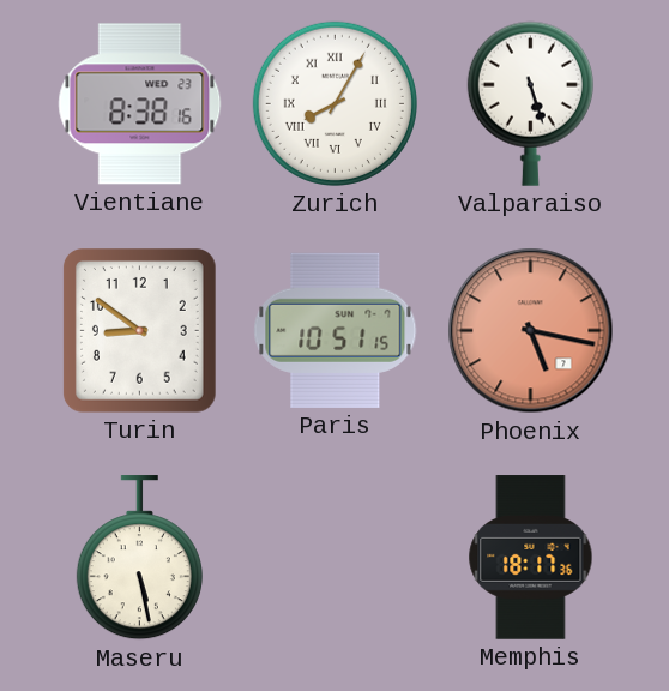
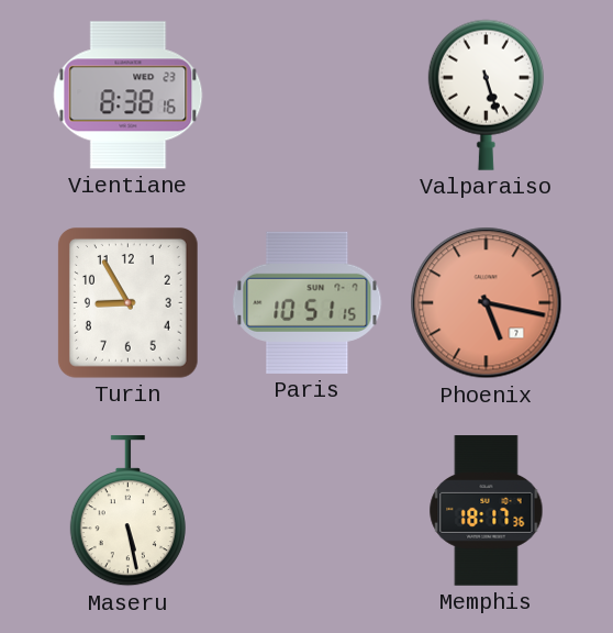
Zurich: 8:05 -> none (334, 103)
Turin: 8:51 -> 8:55 (129, 303)
